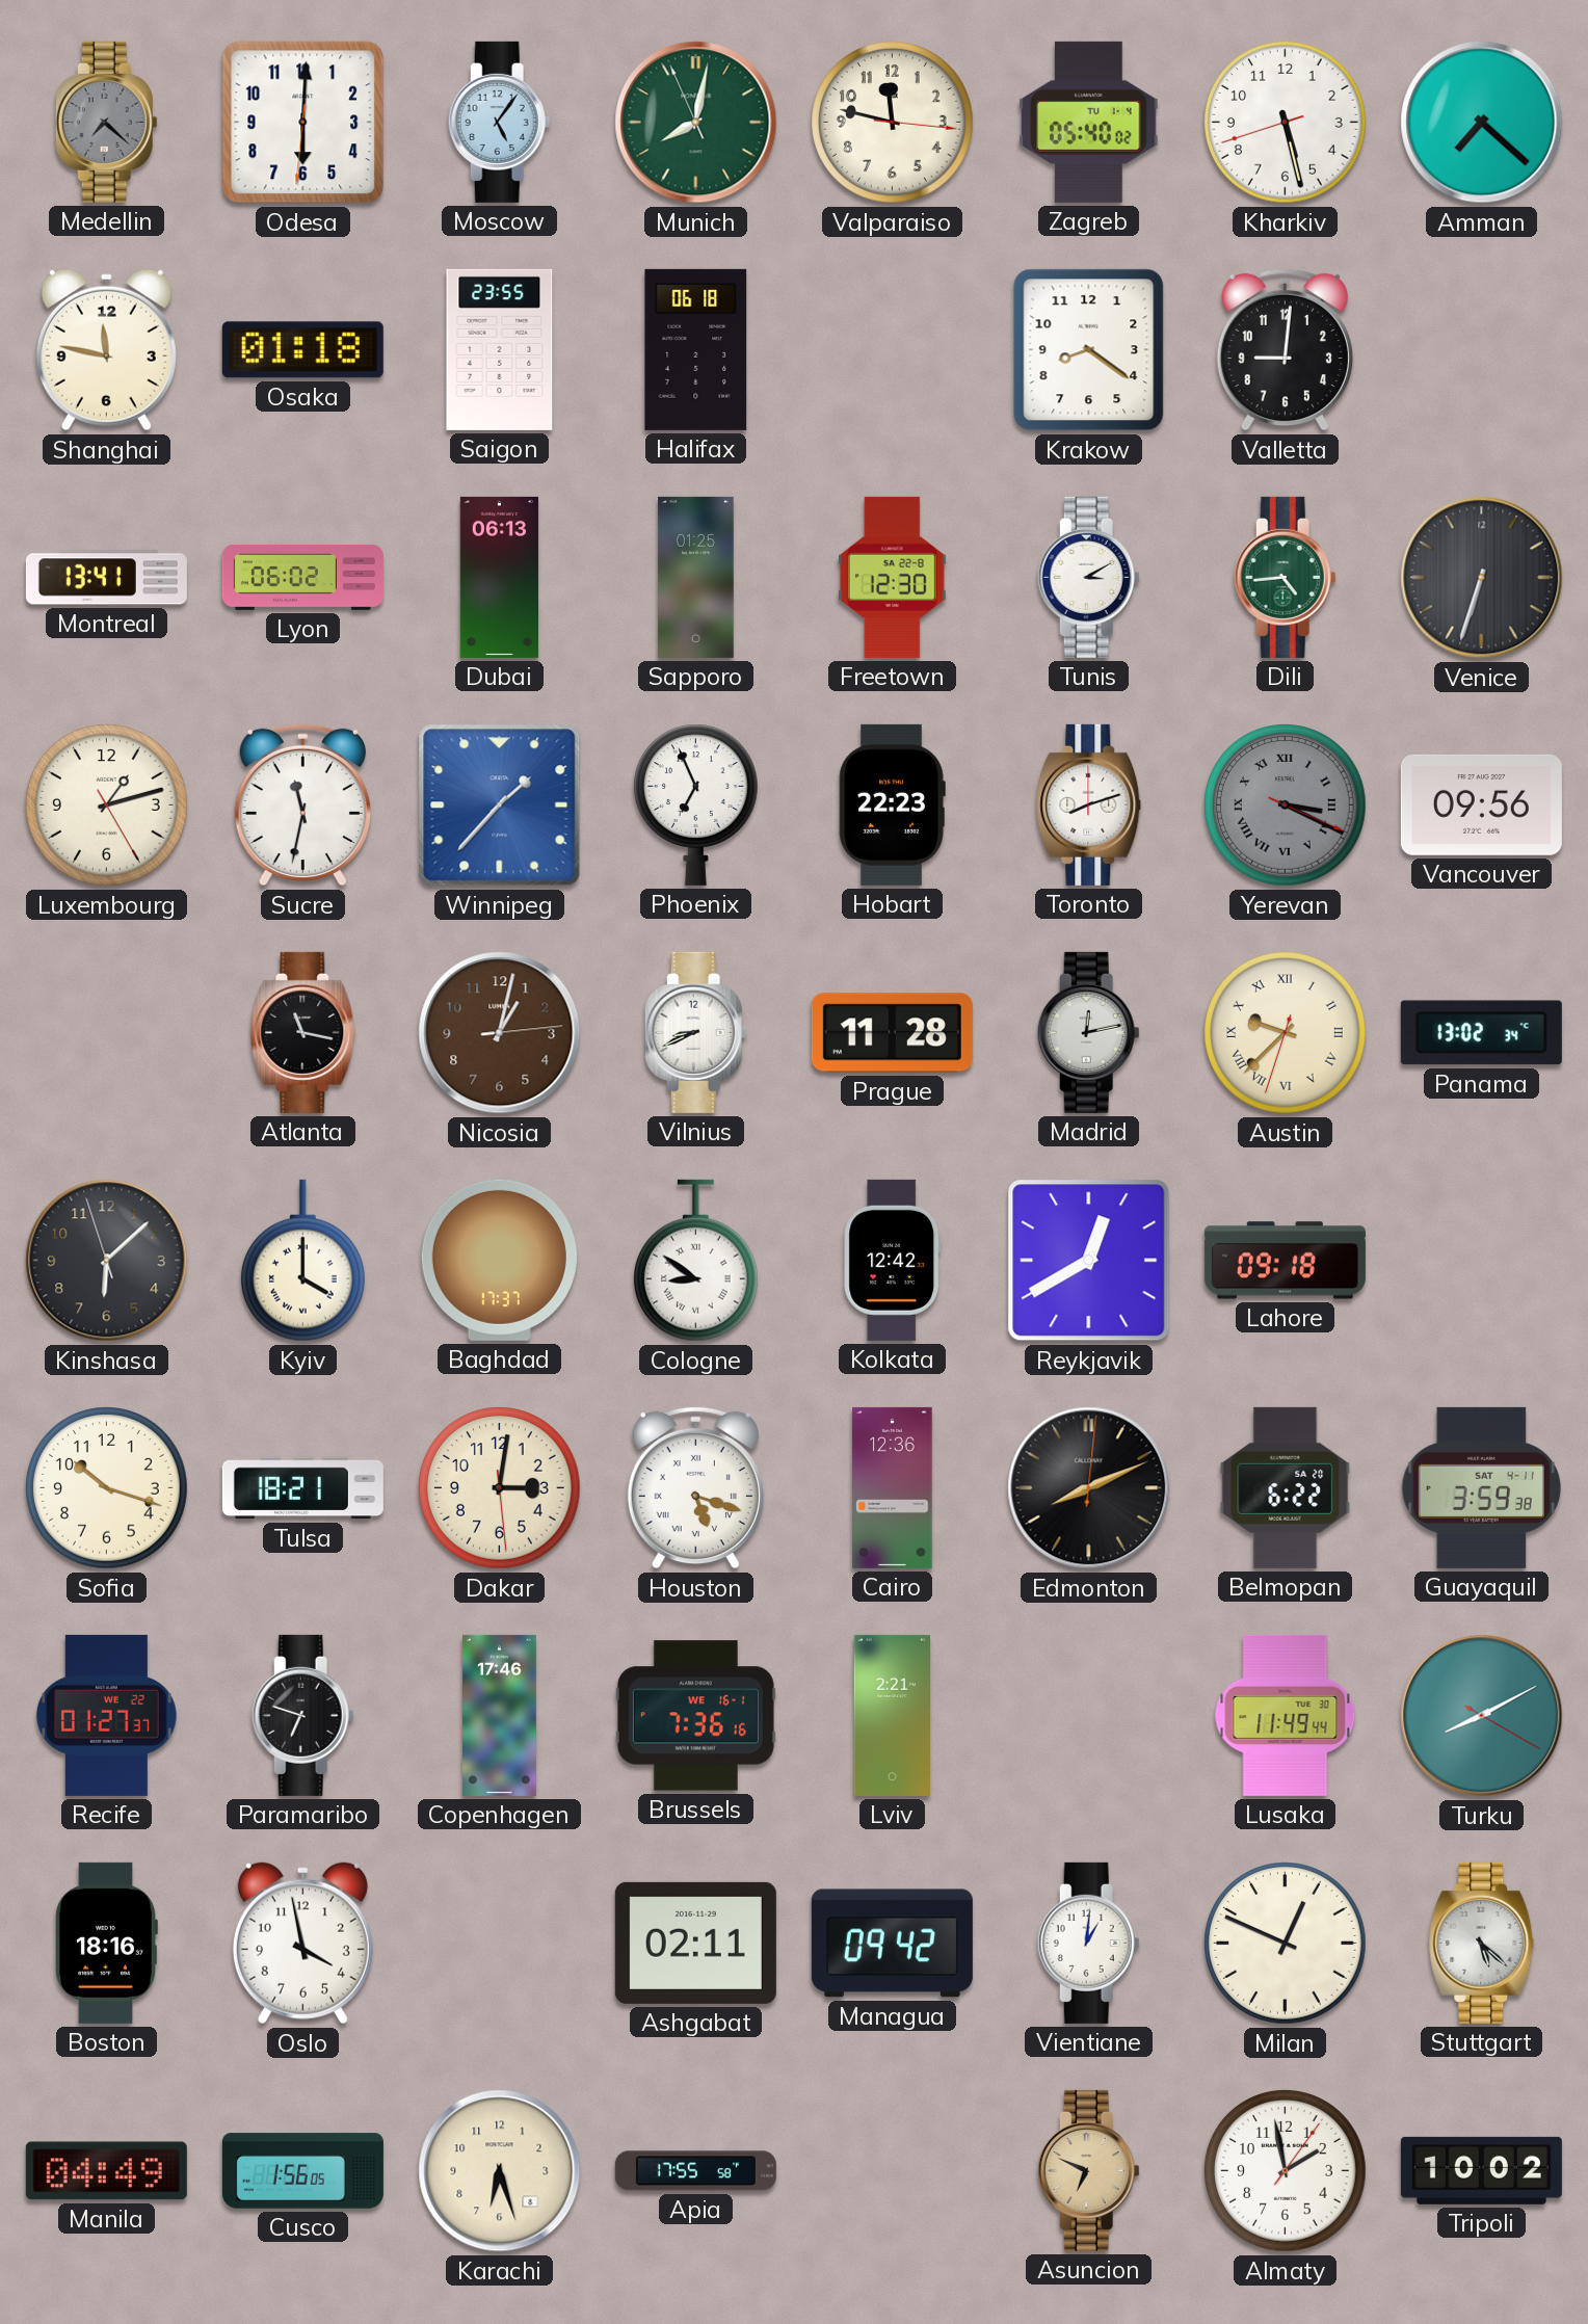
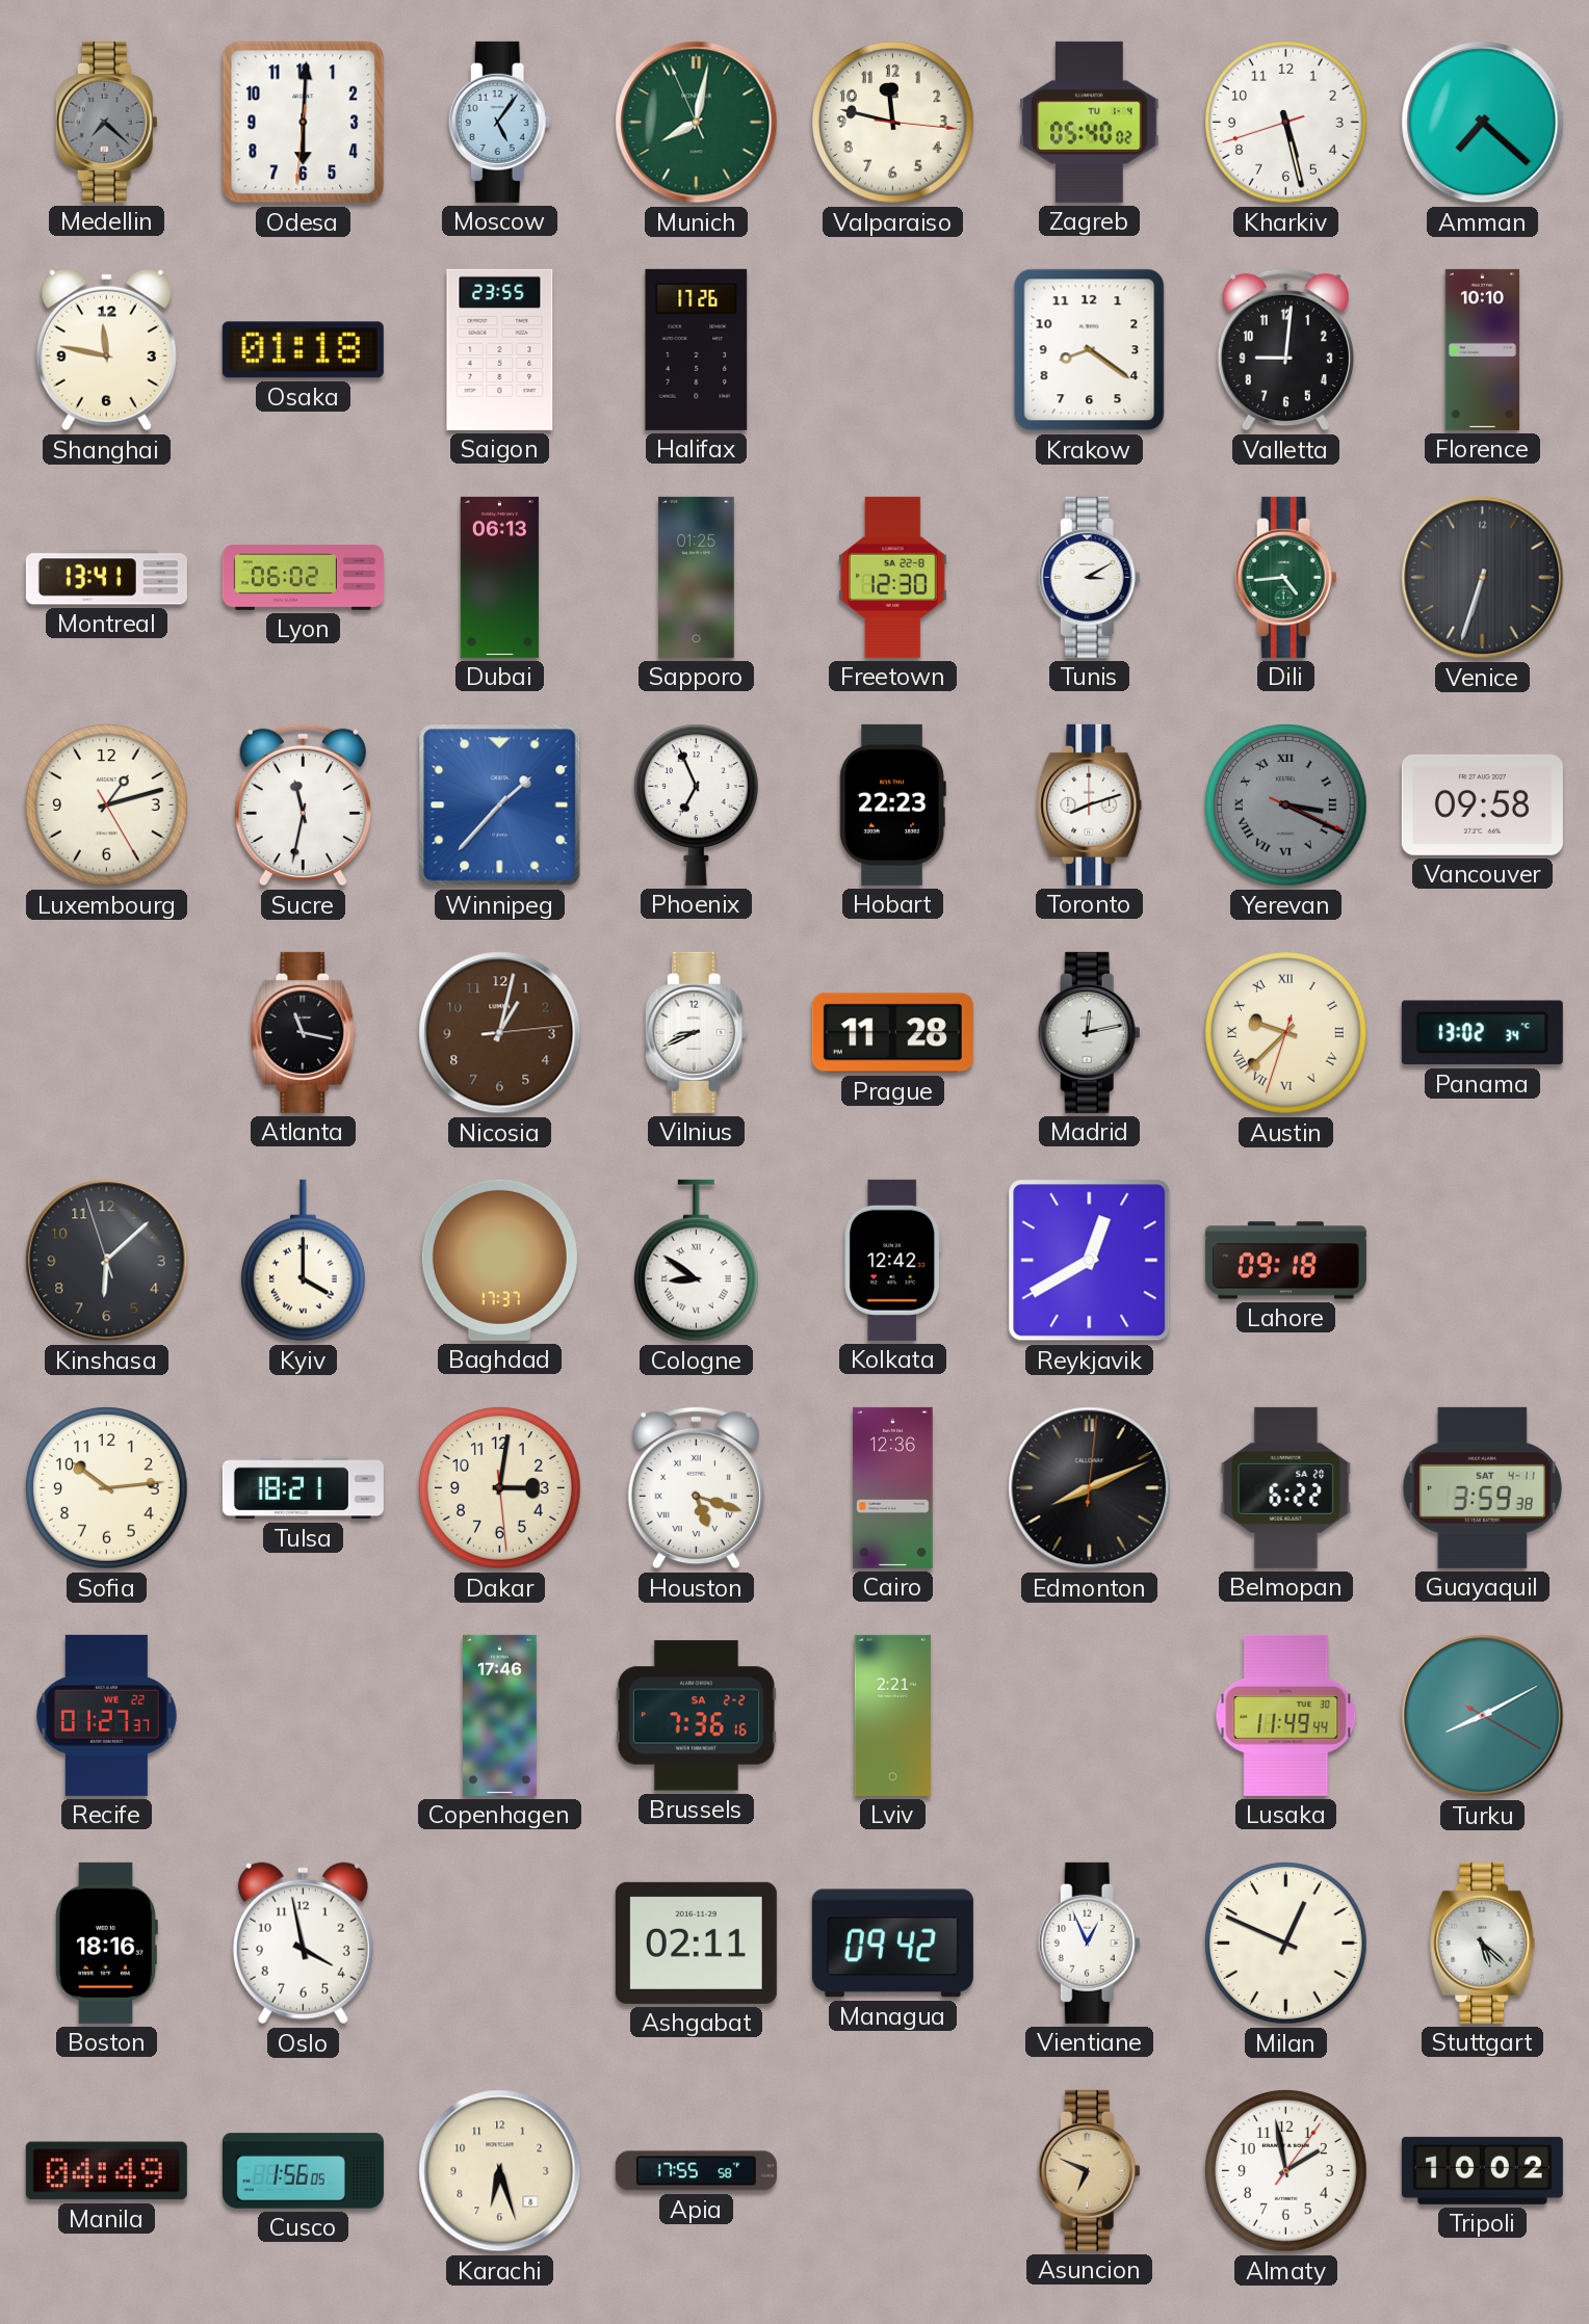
Halifax: 06:18 -> 17:26 (697, 349)
Florence: none -> 10:10 (1483, 349)
Vancouver: 09:56 -> 09:58 (1482, 804)
Sofia: 10:18 -> 10:14 (107, 1488)
Paramaribo: 6:48 -> none (302, 1715)
Brussels date: WE 16-1 -> SA 2-2 (696, 1716)
Vientiane: 1:01 -> 12:56 (1089, 1943)
